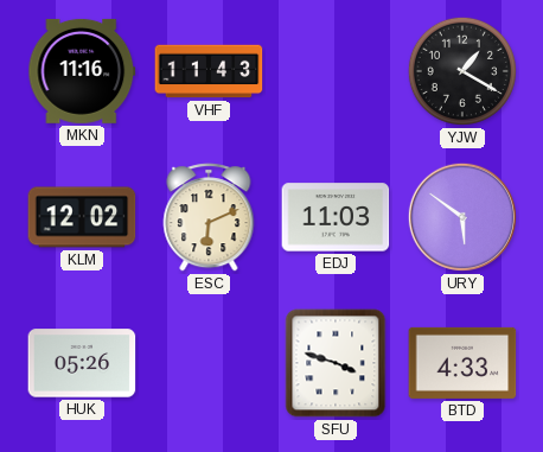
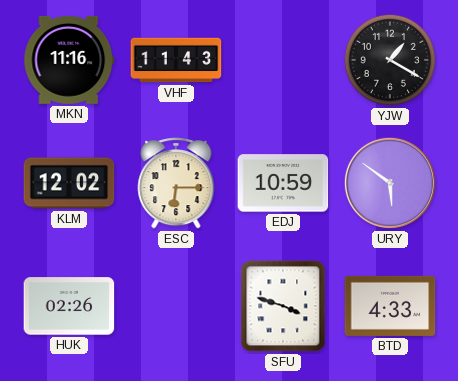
ESC: 6:11 -> 6:15 (176, 183)
EDJ: 11:03 -> 10:59 (283, 183)
HUK: 05:26 -> 02:26 (69, 306)
